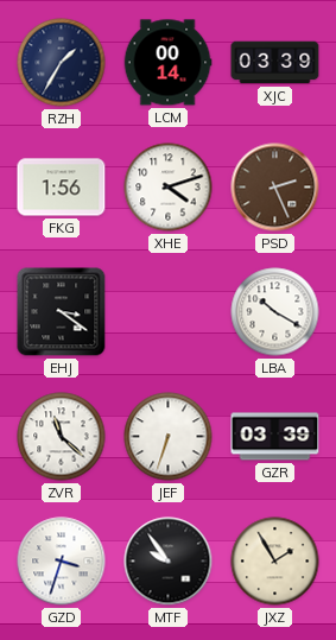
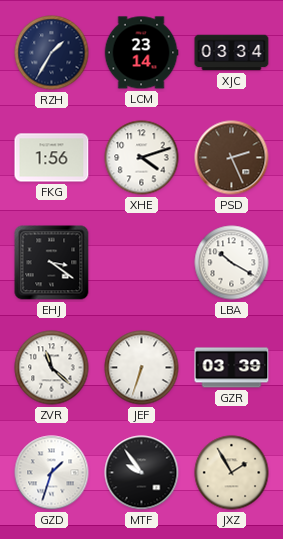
LCM: 00:14 -> 23:14 (141, 53)
XJC: 03:39 -> 03:34 (232, 53)
GZD: 3:33 -> 1:33 (52, 473)
